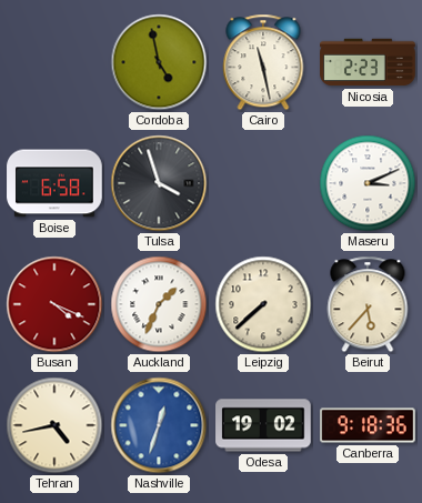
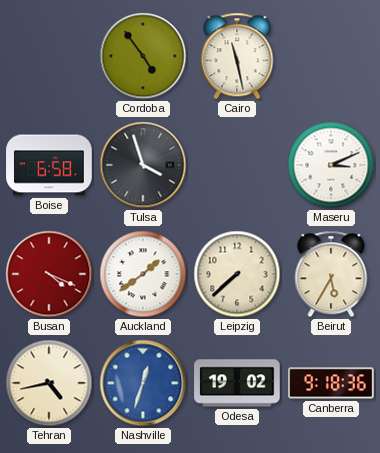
Cordoba: 4:58 -> 4:54 (143, 56)
Nicosia: 2:23 -> none (368, 62)
Auckland: 1:34 -> 1:39 (143, 274)
Beirut: 5:37 -> 5:35 (331, 274)
